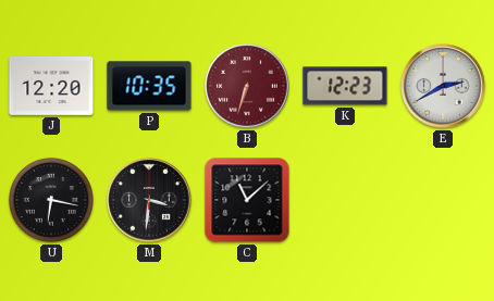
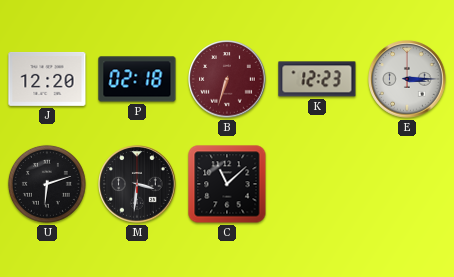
P: 10:35 -> 02:18 (137, 79)
E: 2:40 -> 3:15 (407, 79)
U: 6:17 -> 6:12 (47, 184)
